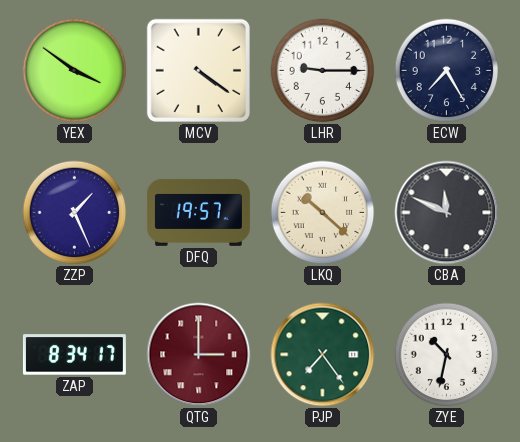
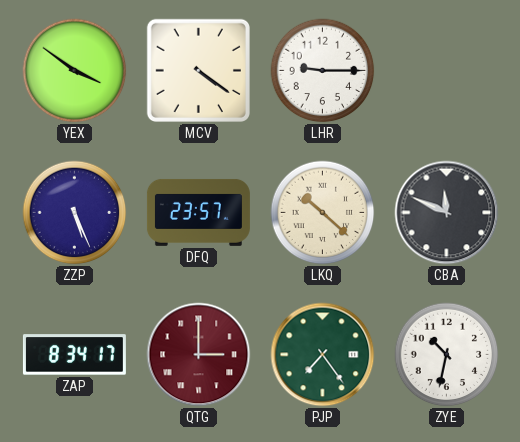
ECW: 7:25 -> none (447, 71)
ZZP: 1:26 -> 5:26 (75, 213)
DFQ: 19:57 -> 23:57 (198, 212)
